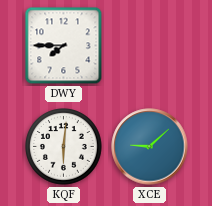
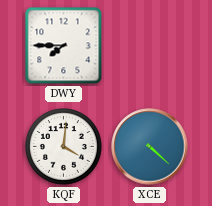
KQF: 6:01 -> 4:01 (64, 147)
XCE: 9:08 -> 4:22 (150, 147)
